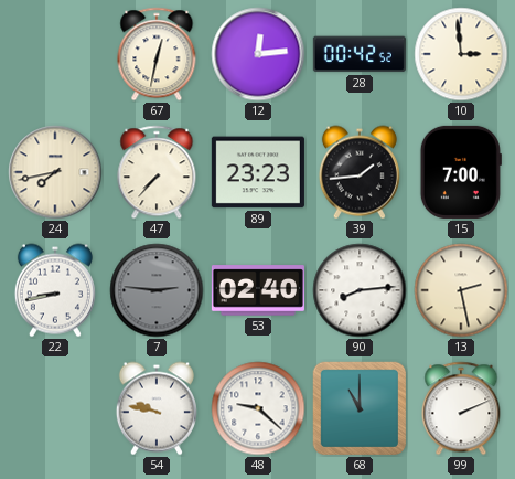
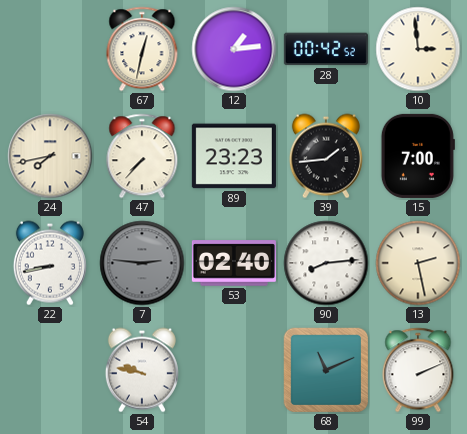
12: 12:14 -> 1:14 (234, 49)
48: 9:22 -> none (258, 408)
68: 11:00 -> 11:11 (326, 370)
